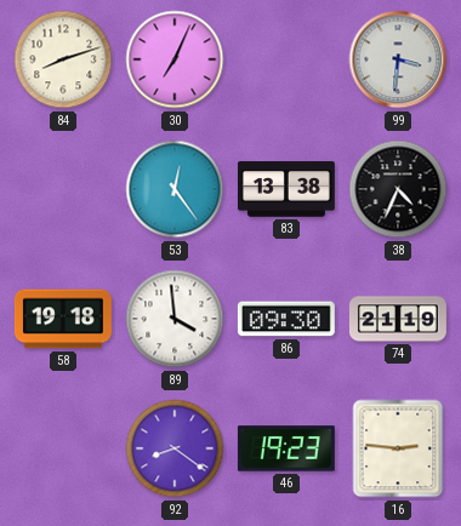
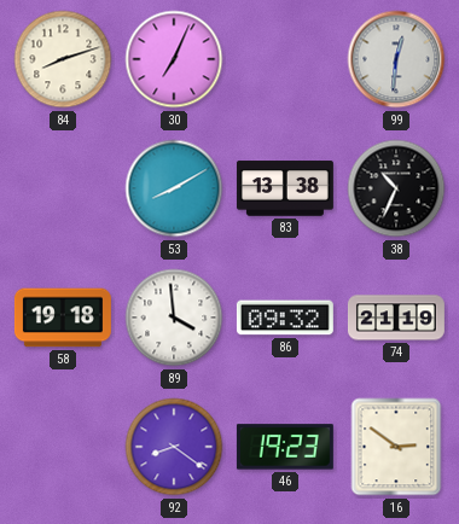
99: 3:31 -> 12:31 (396, 59)
53: 12:24 -> 8:10 (174, 188)
38: 4:34 -> 10:34 (396, 188)
86: 09:30 -> 09:32 (285, 318)
16: 2:46 -> 2:51 (396, 447)
